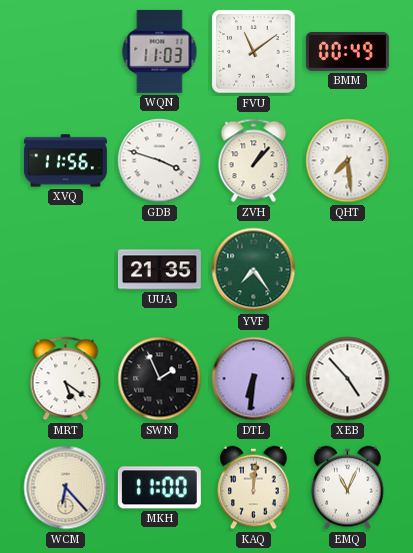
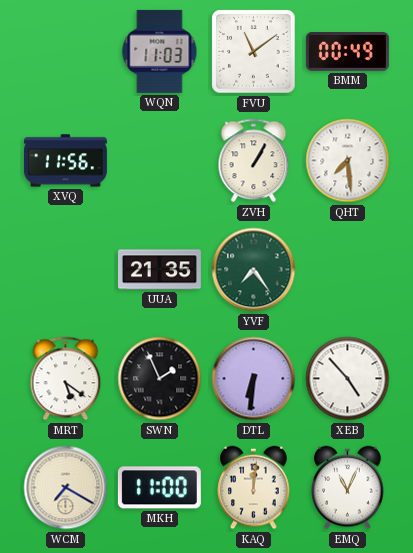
GDB: 3:48 -> none (160, 161)
ZVH: 1:07 -> 1:05 (254, 161)
WCM: 6:23 -> 7:20 (66, 488)
